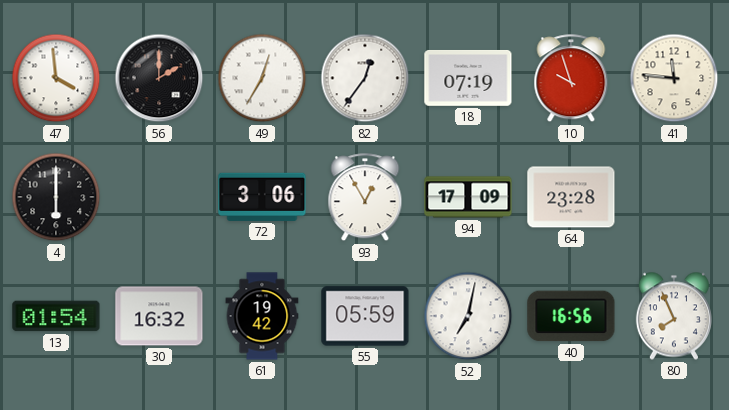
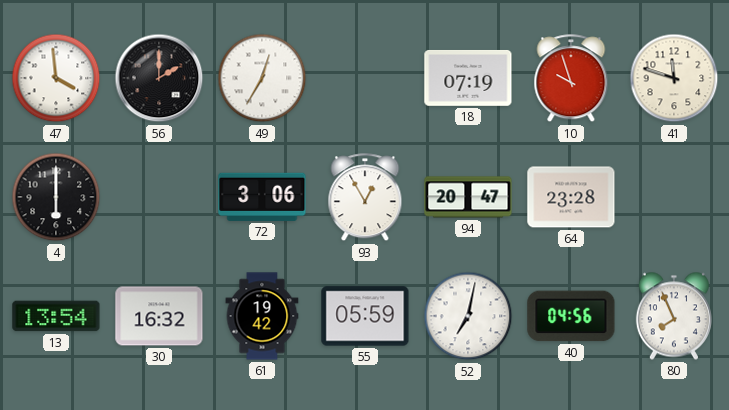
82: 12:36 -> none (365, 78)
41: 11:46 -> 11:48 (674, 78)
94: 17:09 -> 20:47 (468, 197)
13: 01:54 -> 13:54 (56, 316)
40: 16:56 -> 04:56 (571, 316)
